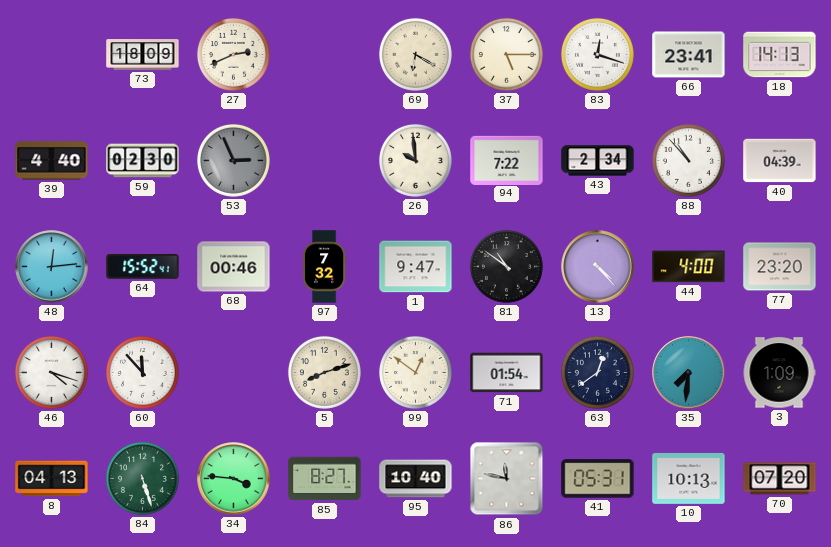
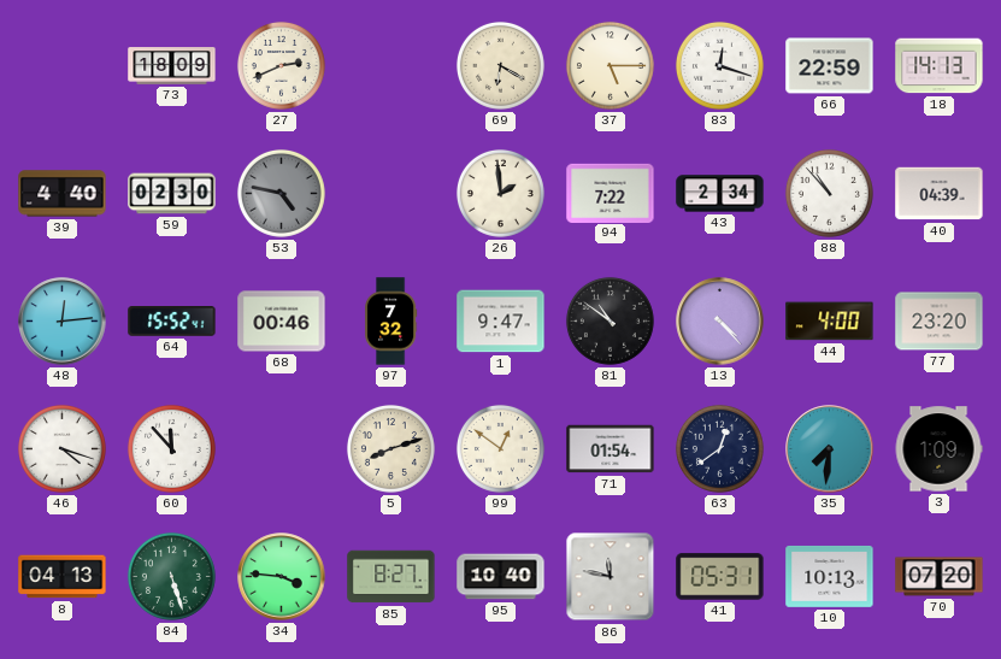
66: 23:41 -> 22:59 (830, 66)
53: 2:56 -> 4:47 (281, 193)
26: 9:59 -> 1:59 (500, 193)
